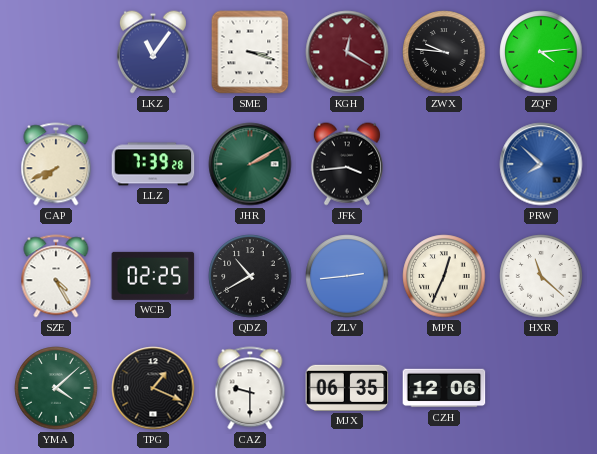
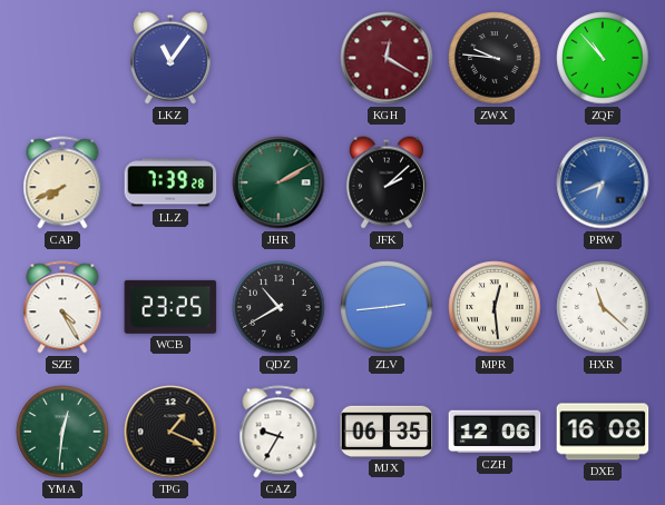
SME: 3:18 -> none (250, 52)
ZQF: 4:14 -> 10:53 (603, 58)
JFK: 3:44 -> 2:08 (387, 182)
PRW: 7:52 -> 6:41 (603, 182)
WCB: 02:25 -> 23:25 (170, 307)
MPR: 12:34 -> 12:29 (495, 307)
YMA: 4:08 -> 12:31 (62, 432)
CAZ: 9:30 -> 9:35 (278, 432)
DXE: none -> 16:08 (603, 432)
